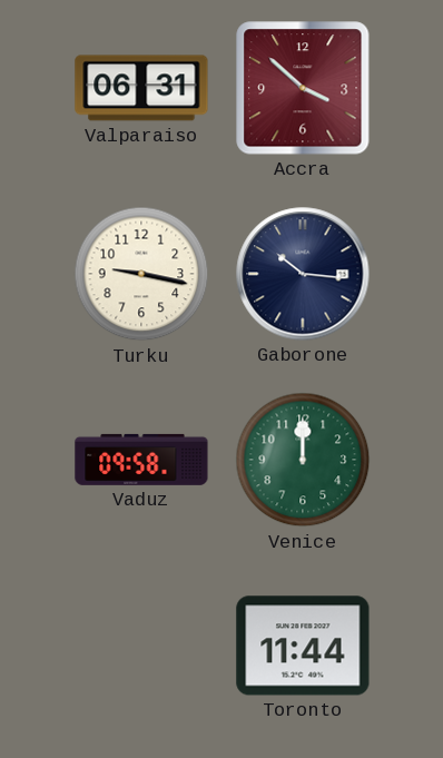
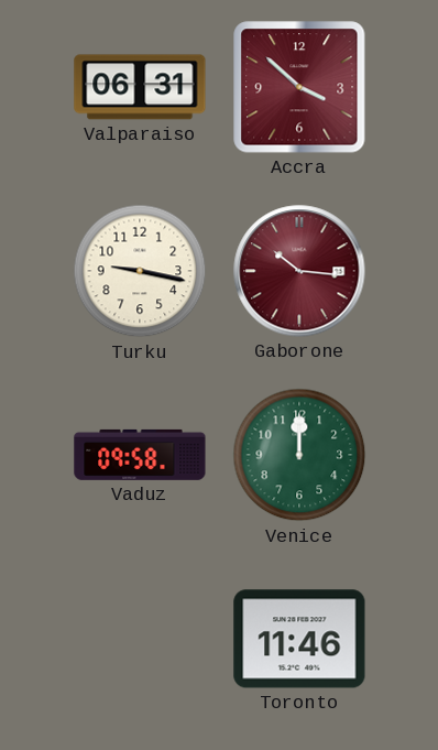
Gaborone dial: navy -> burgundy (299, 271)
Toronto: 11:44 -> 11:46 (299, 639)
